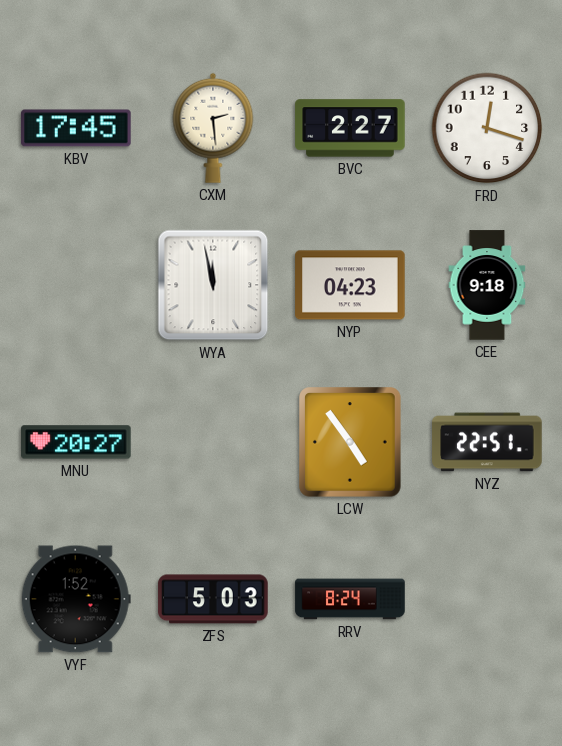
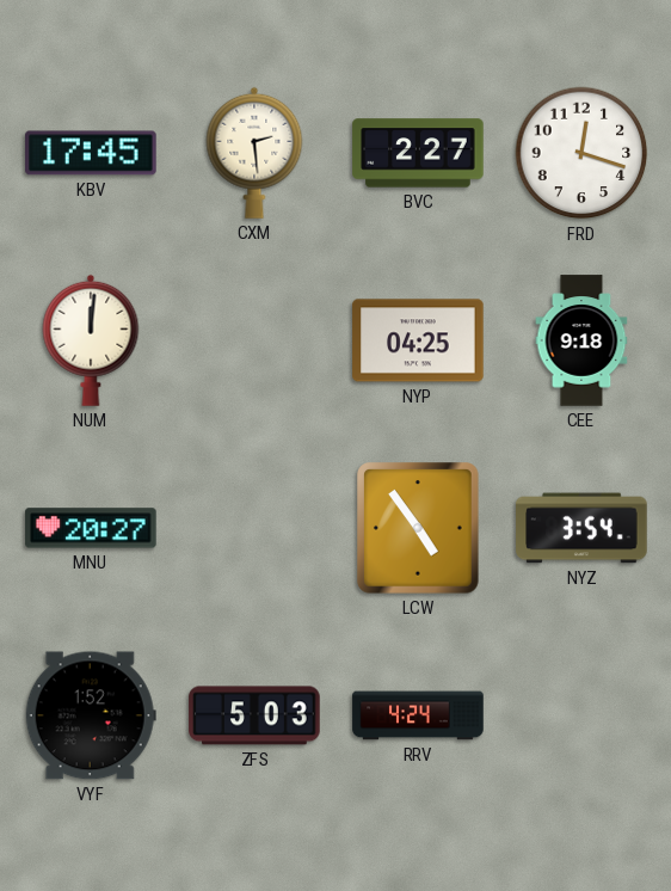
NUM: none -> 12:01 (91, 340)
WYA: 11:58 -> none (213, 285)
NYP: 04:23 -> 04:25 (418, 340)
NYZ: 22:51 -> 3:54 (581, 528)
RRV: 8:24 -> 4:24 (418, 715)
